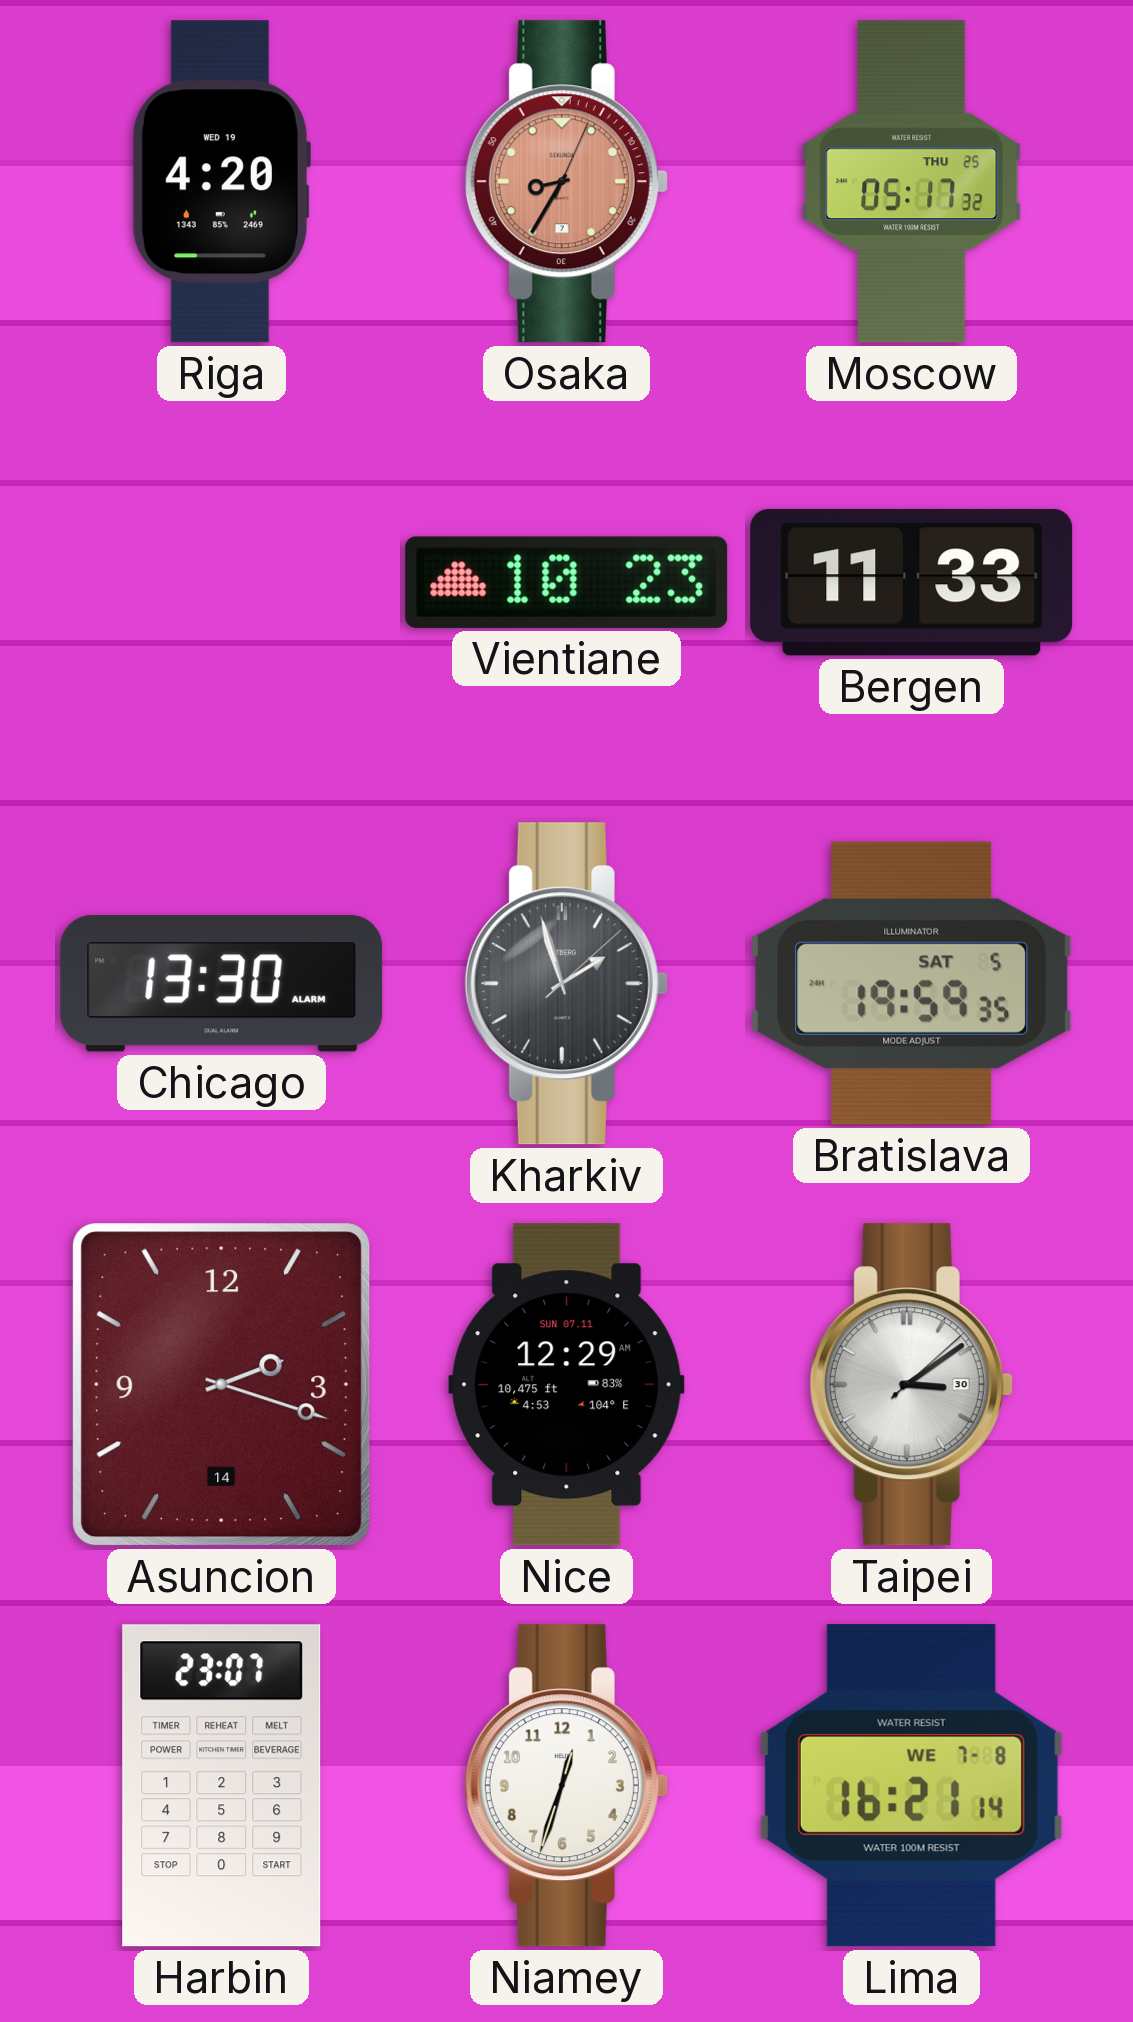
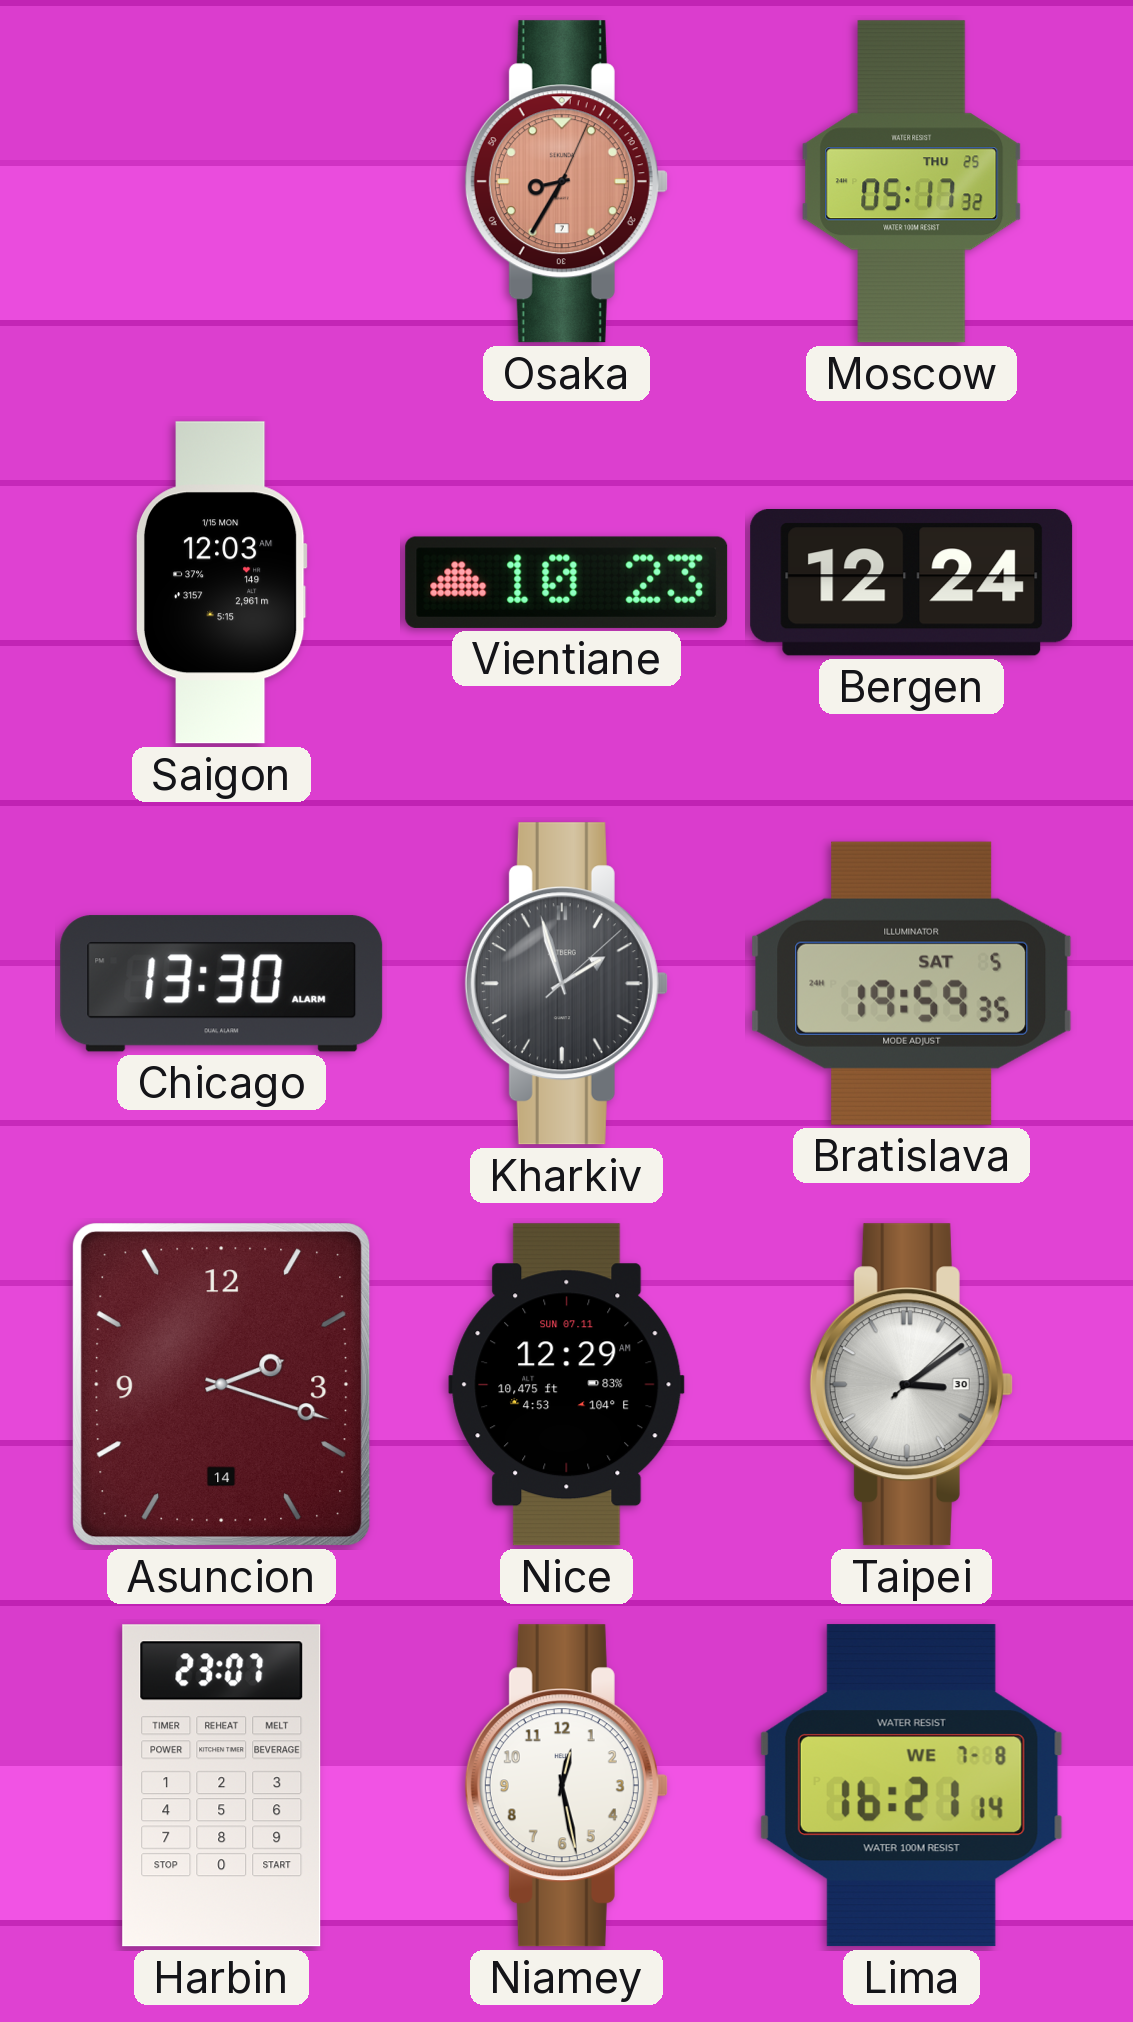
Riga: 4:20 -> none (221, 182)
Saigon: none -> 12:03 (221, 583)
Bergen: 11:33 -> 12:24 (912, 583)
Niamey: 12:33 -> 12:28 (566, 1786)
